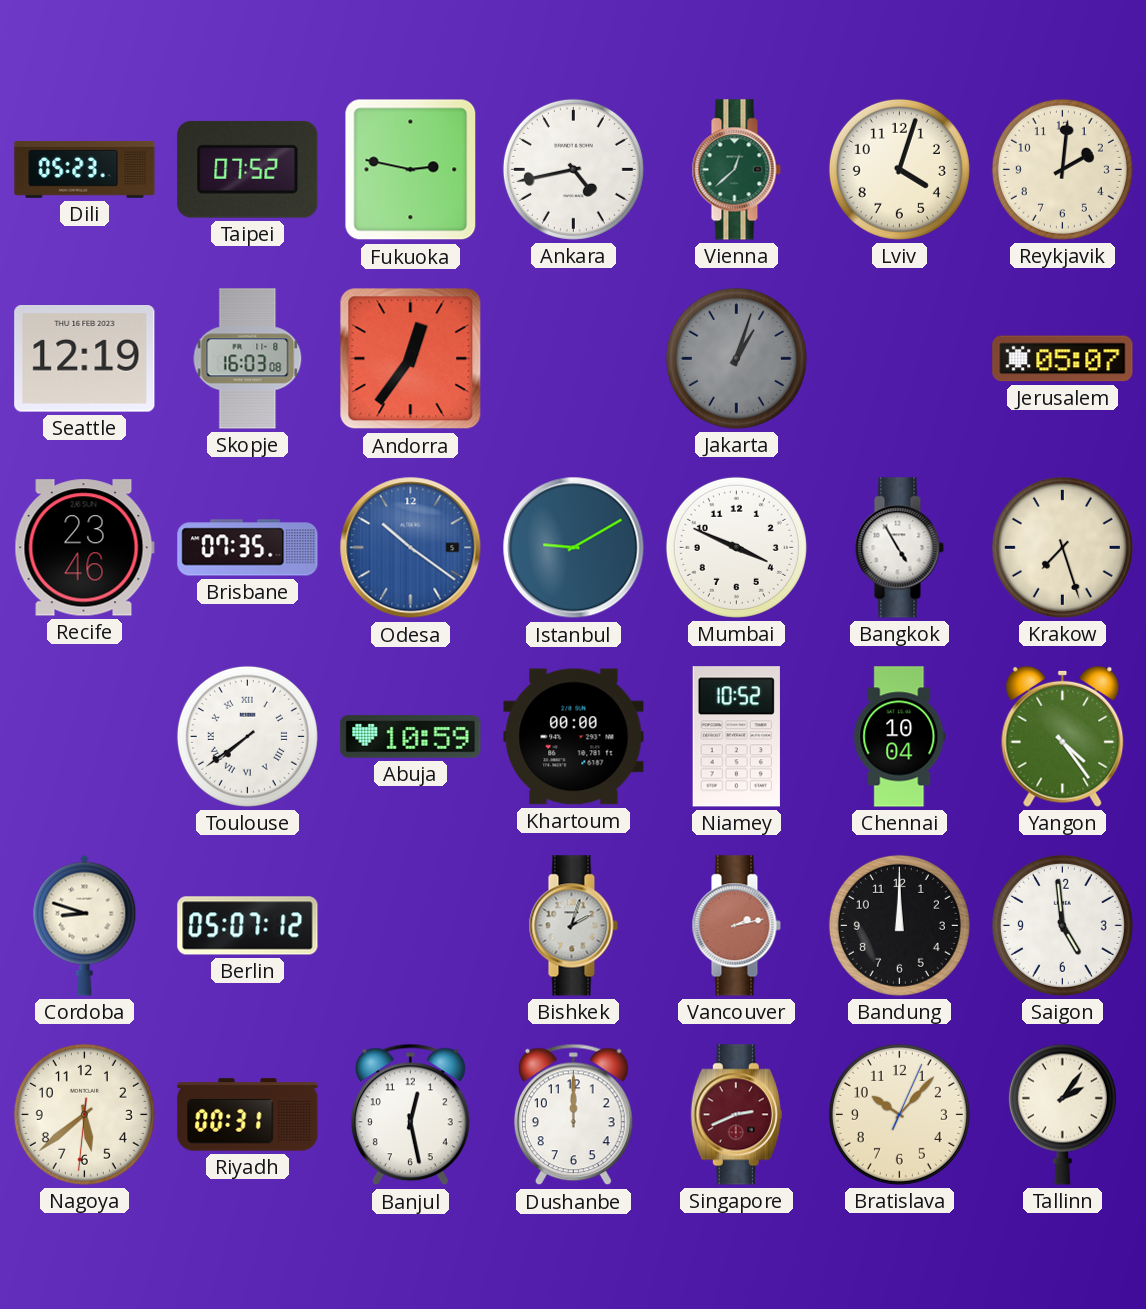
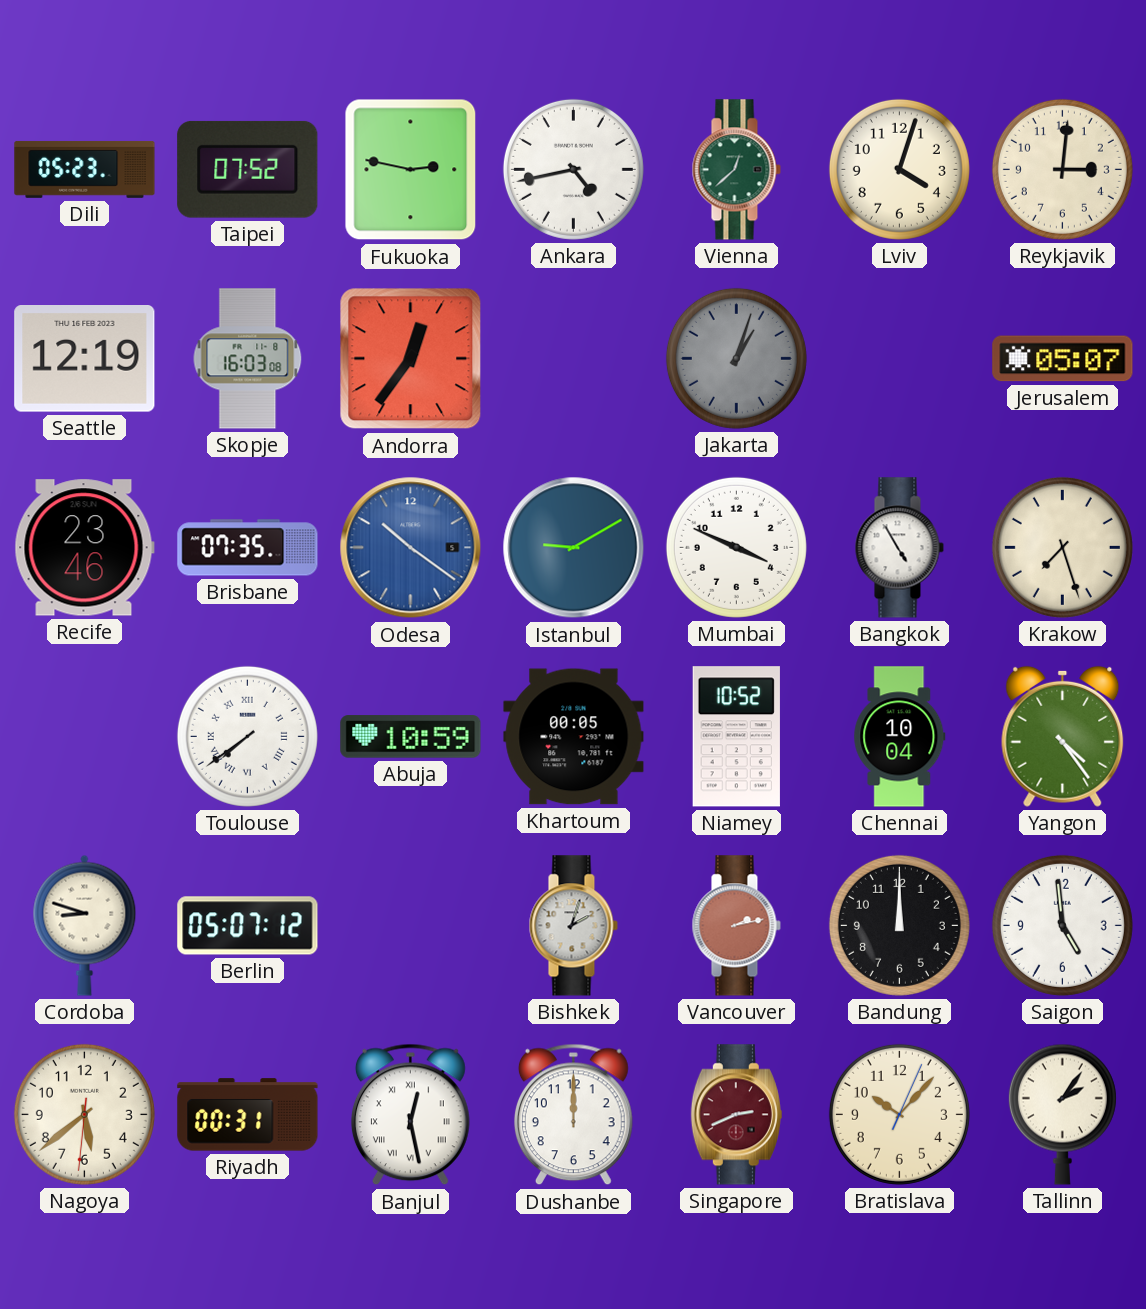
Reykjavik: 2:01 -> 3:01 (1062, 169)
Khartoum: 00:00 -> 00:05 (574, 737)
Banjul numerals: Arabic -> Roman (410, 1115)
